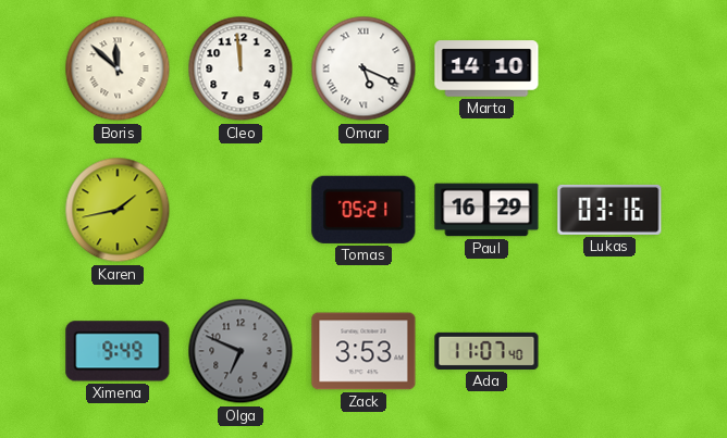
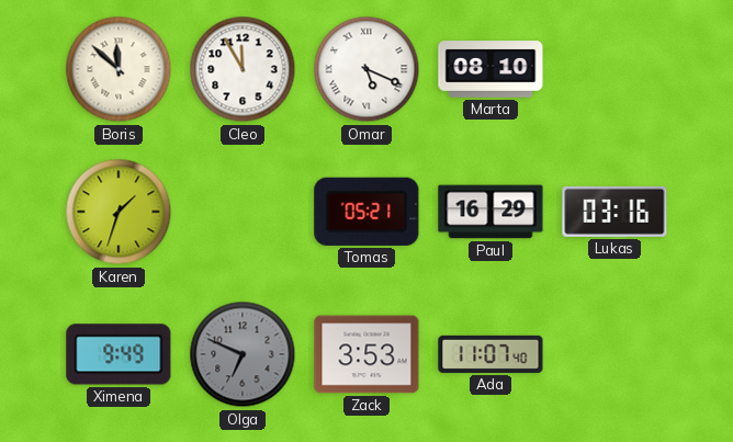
Cleo: 11:59 -> 11:55 (243, 69)
Marta: 14:10 -> 08:10 (490, 69)
Karen: 1:43 -> 1:33 (119, 212)
